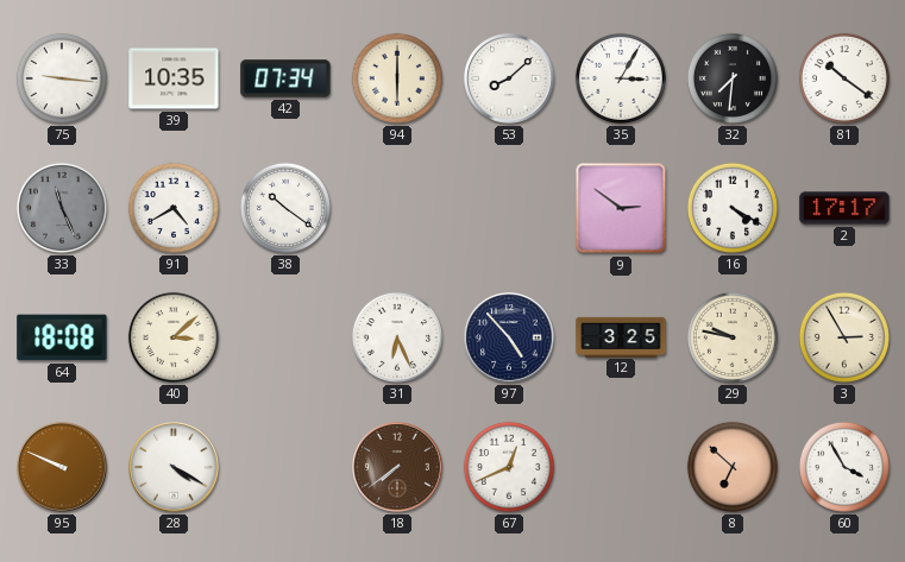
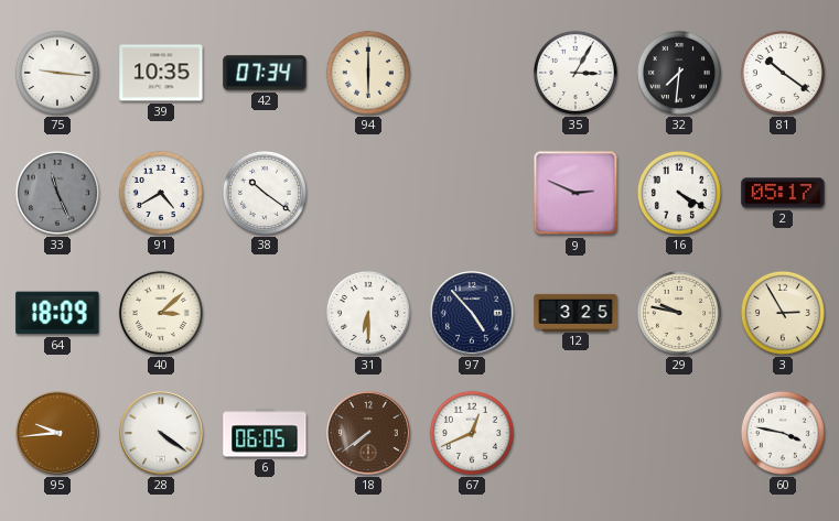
53: 8:08 -> none (509, 78)
9: 2:51 -> 2:49 (576, 193)
2: 17:17 -> 05:17 (783, 193)
64: 18:08 -> 18:09 (57, 313)
31: 6:26 -> 6:30 (368, 313)
95: 9:49 -> 9:44 (57, 433)
28: 4:20 -> 4:21 (161, 433)
6: none -> 06:05 (265, 433)
8: 6:52 -> none (733, 467)
60: 3:55 -> 3:47 (783, 433)
